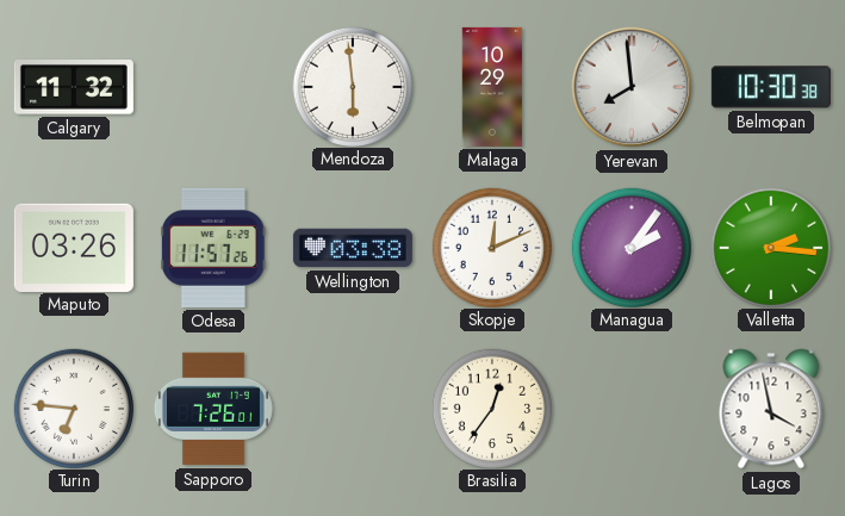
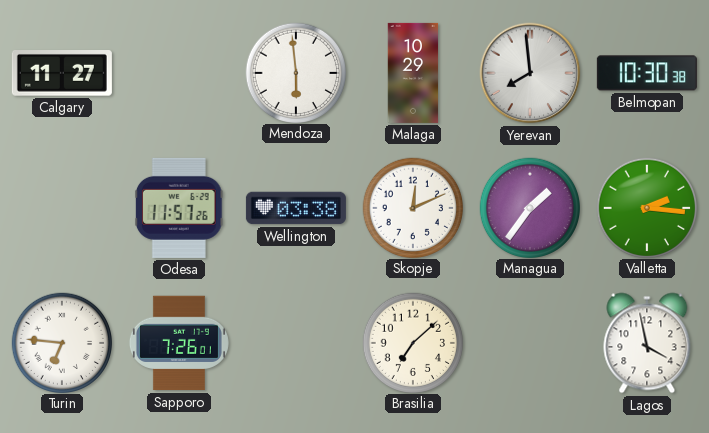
Calgary: 11:32 -> 11:27 (62, 74)
Maputo: 03:26 -> none (74, 247)
Managua: 2:06 -> 1:36 (529, 207)
Brasilia: 12:36 -> 7:08 (412, 342)
